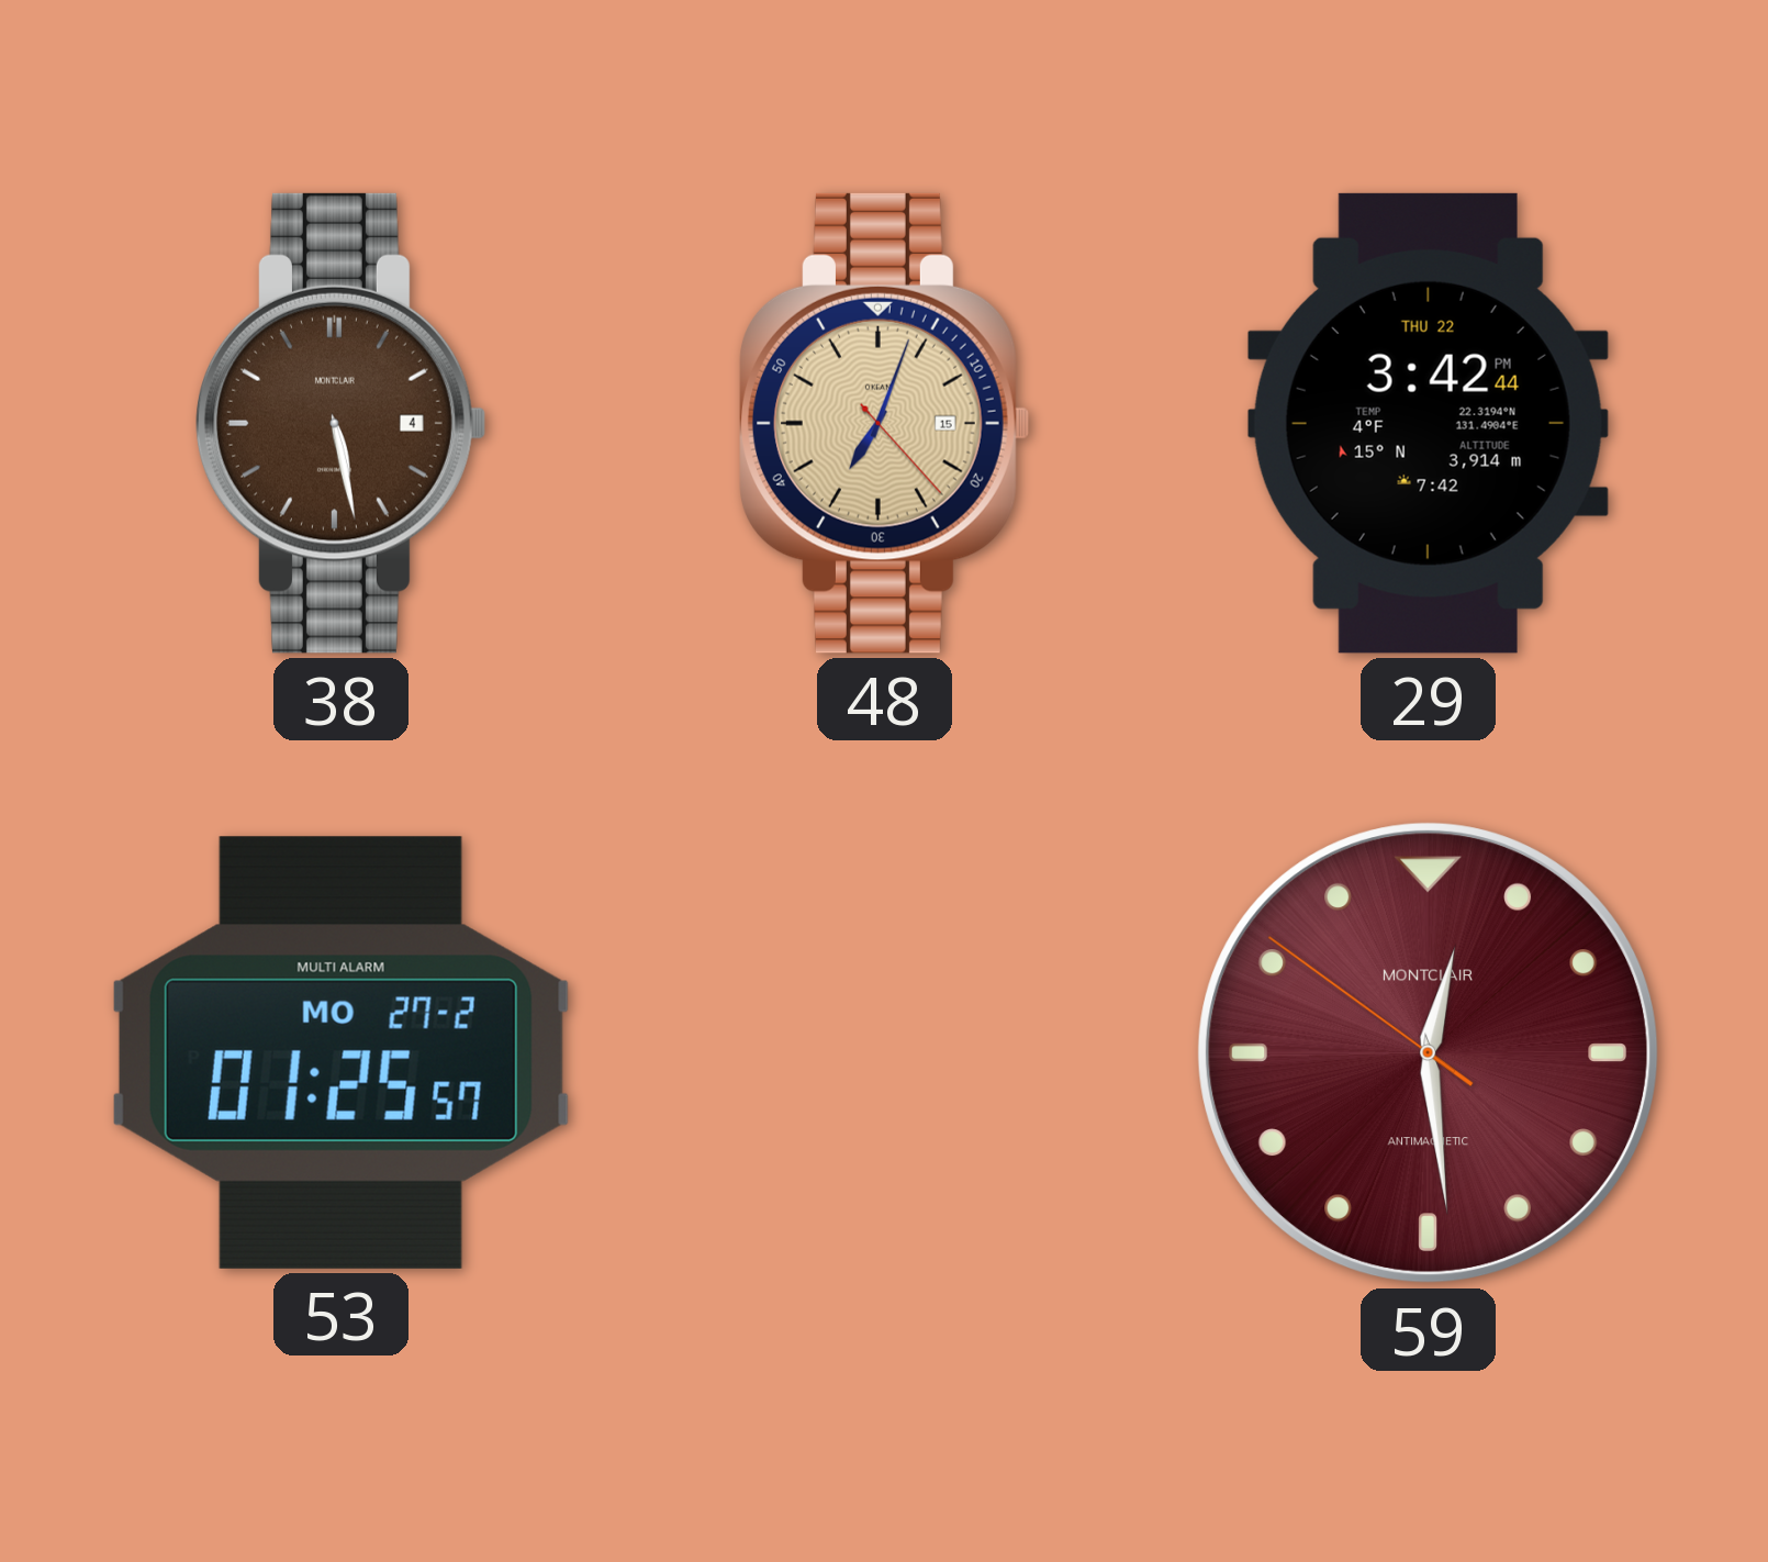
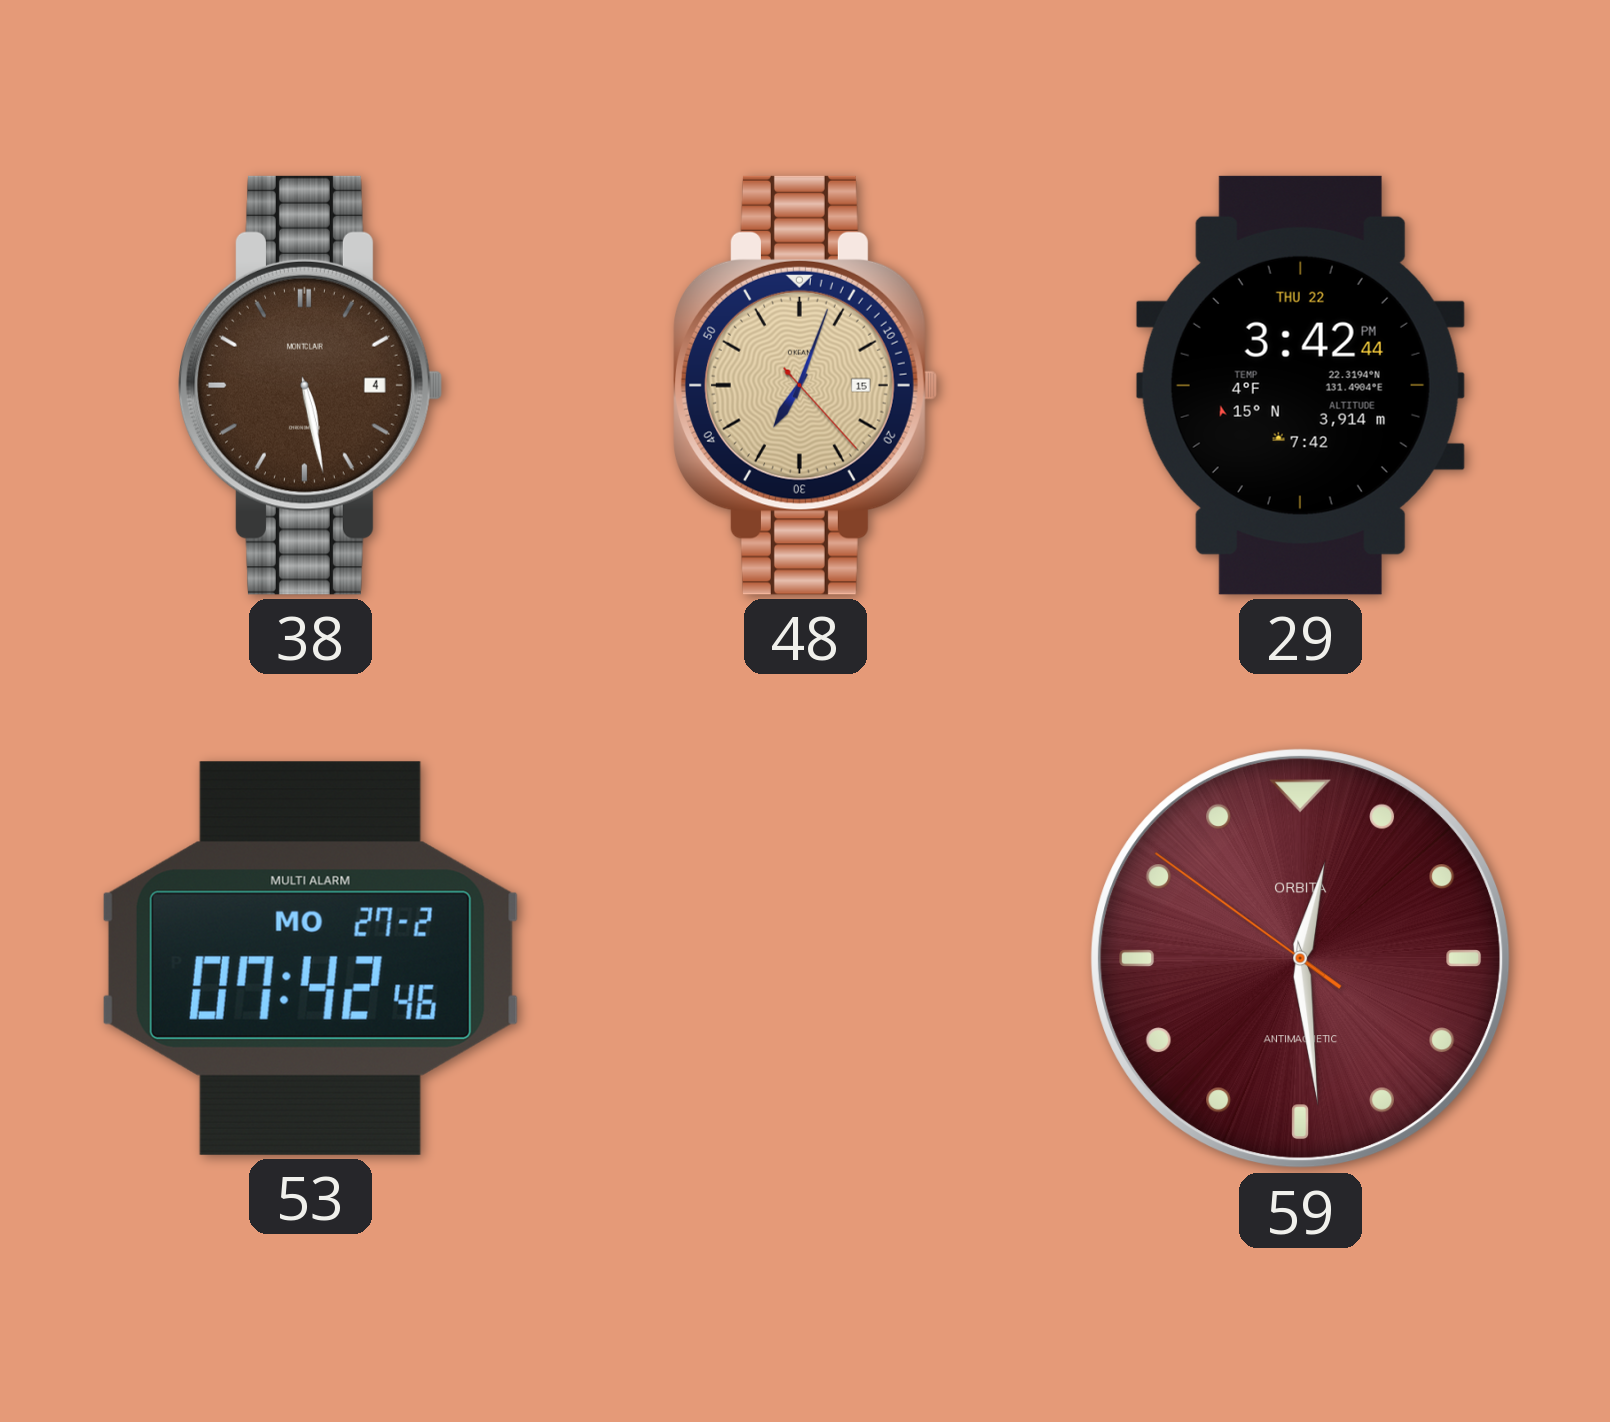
53: 01:25 -> 07:42 (310, 958)
59 brand: MONTCLAIR -> ORBITA (1301, 959)
